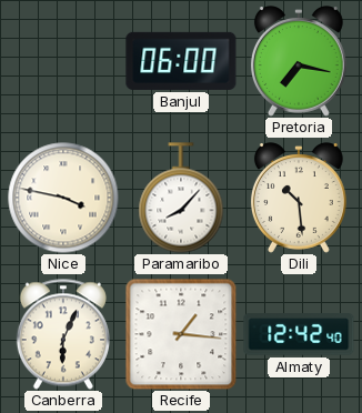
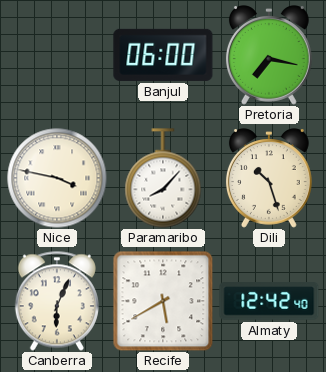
Dili: 10:29 -> 10:27 (269, 178)
Recife: 1:16 -> 5:40 (163, 301)
